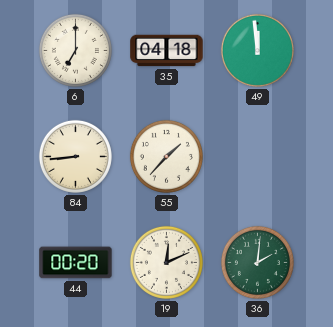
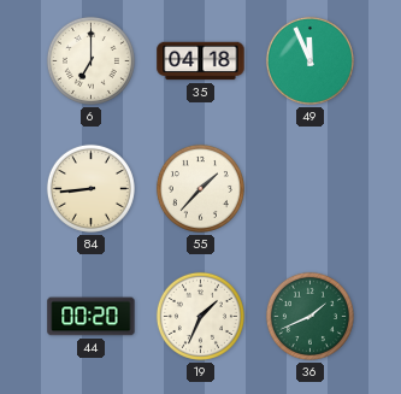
49: 11:59 -> 11:56 (309, 60)
19: 12:11 -> 1:34 (200, 316)
36: 2:01 -> 1:41 (309, 316)
